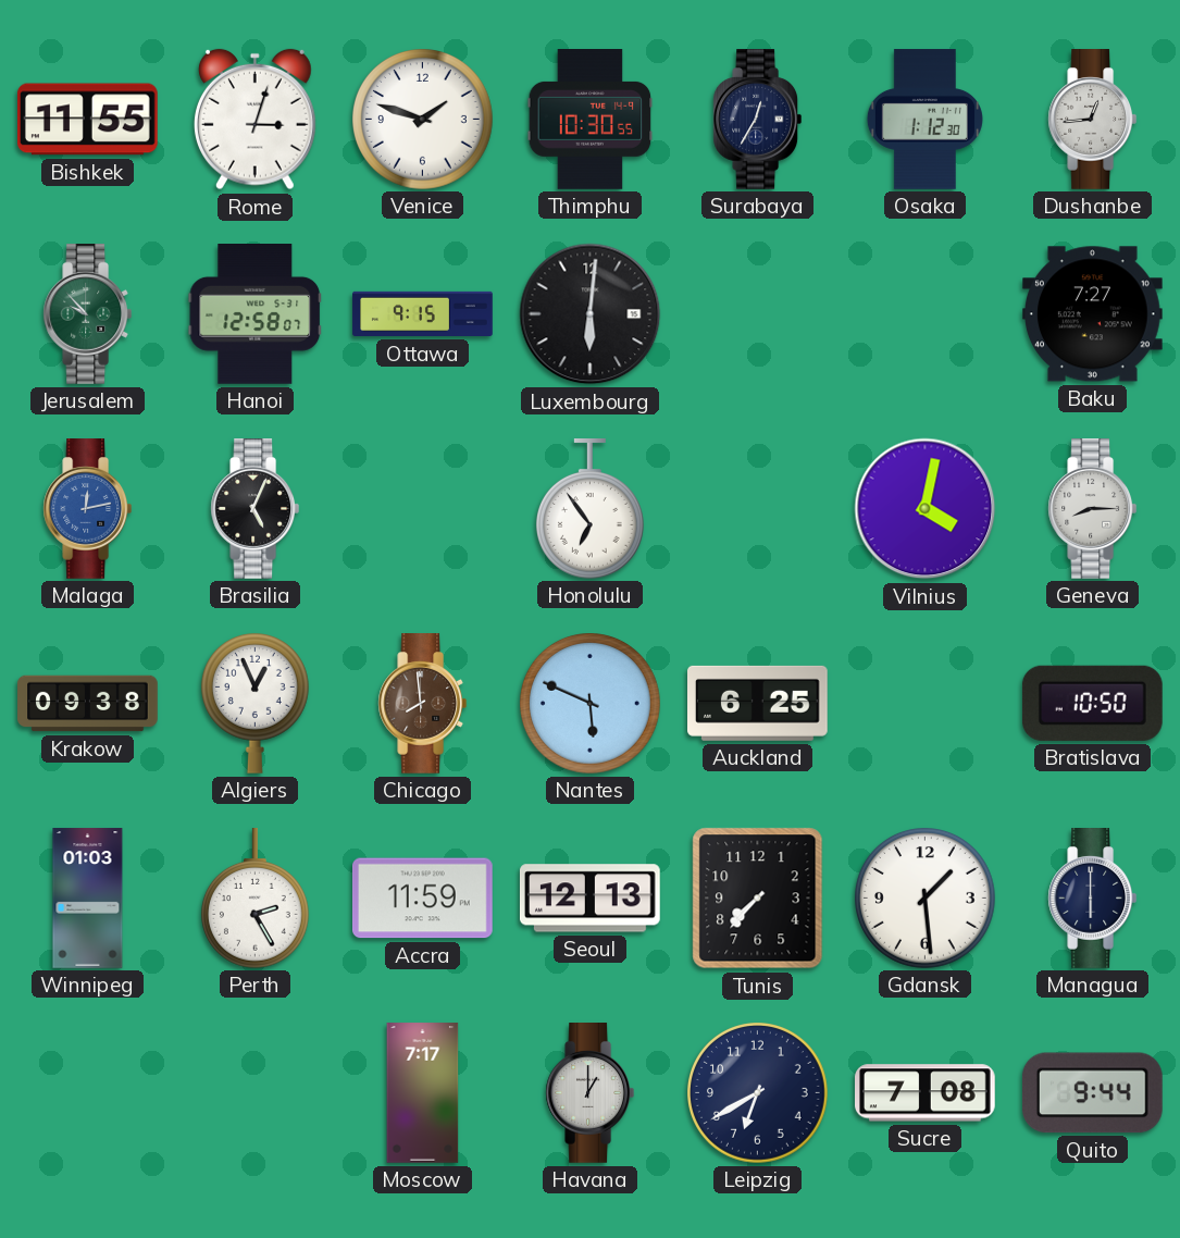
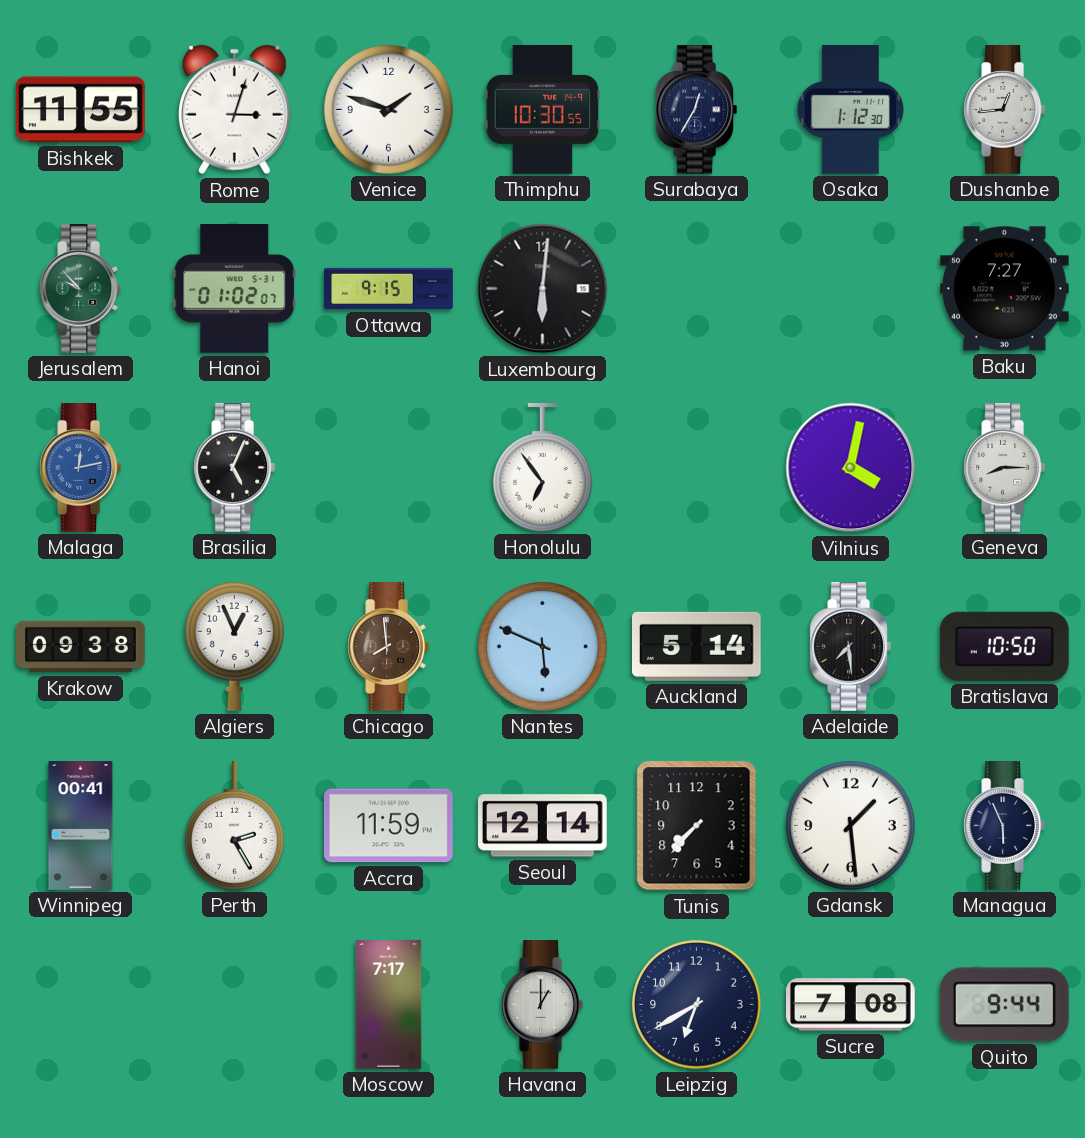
Hanoi: 12:58 -> 01:02 (235, 289)
Auckland: 6:25 -> 5:14 (697, 646)
Adelaide: none -> 7:29 (851, 647)
Winnipeg: 01:03 -> 00:41 (81, 826)
Seoul: 12:13 -> 12:14 (543, 826)
Managua: 6:00 -> 5:56 (1005, 826)
